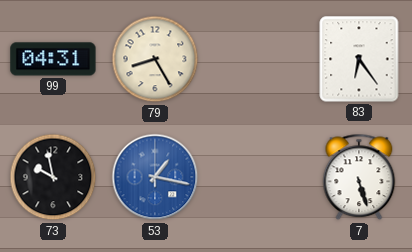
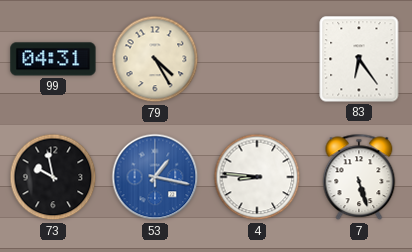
79: 8:25 -> 4:25 (155, 59)
4: none -> 8:46 (257, 177)
